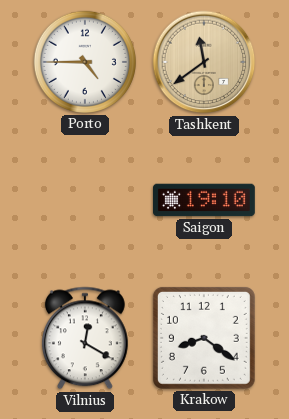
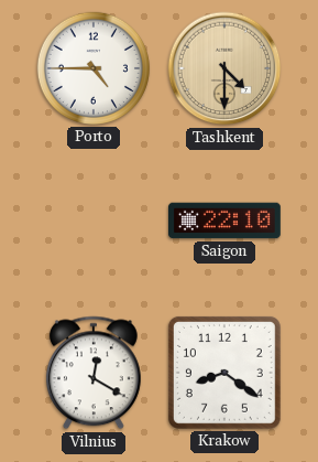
Tashkent: 11:39 -> 4:30 (224, 68)
Saigon: 19:10 -> 22:10 (226, 221)
